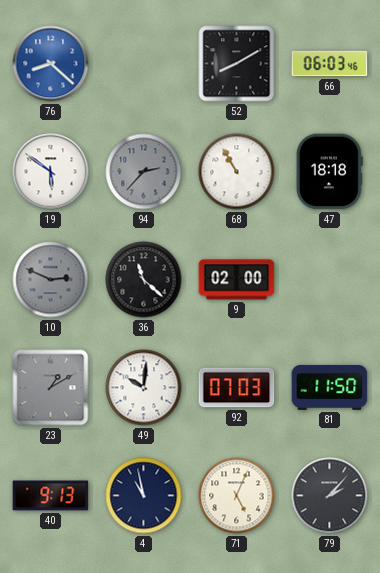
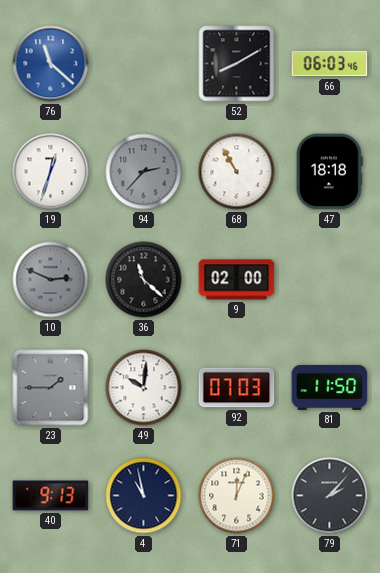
76: 8:22 -> 11:22 (51, 64)
19: 5:51 -> 12:33 (51, 172)
23: 1:10 -> 1:45 (51, 388)
71: 5:04 -> 12:04 (237, 496)
